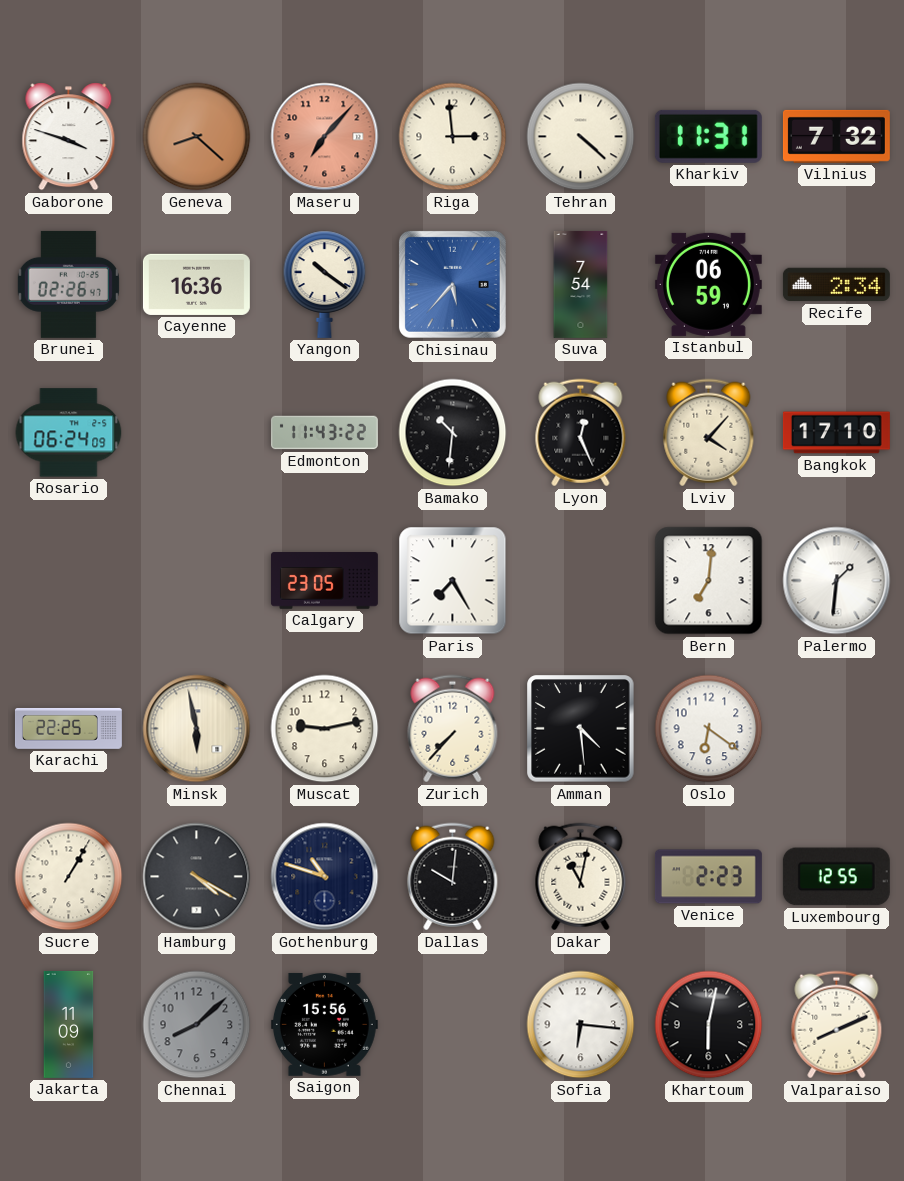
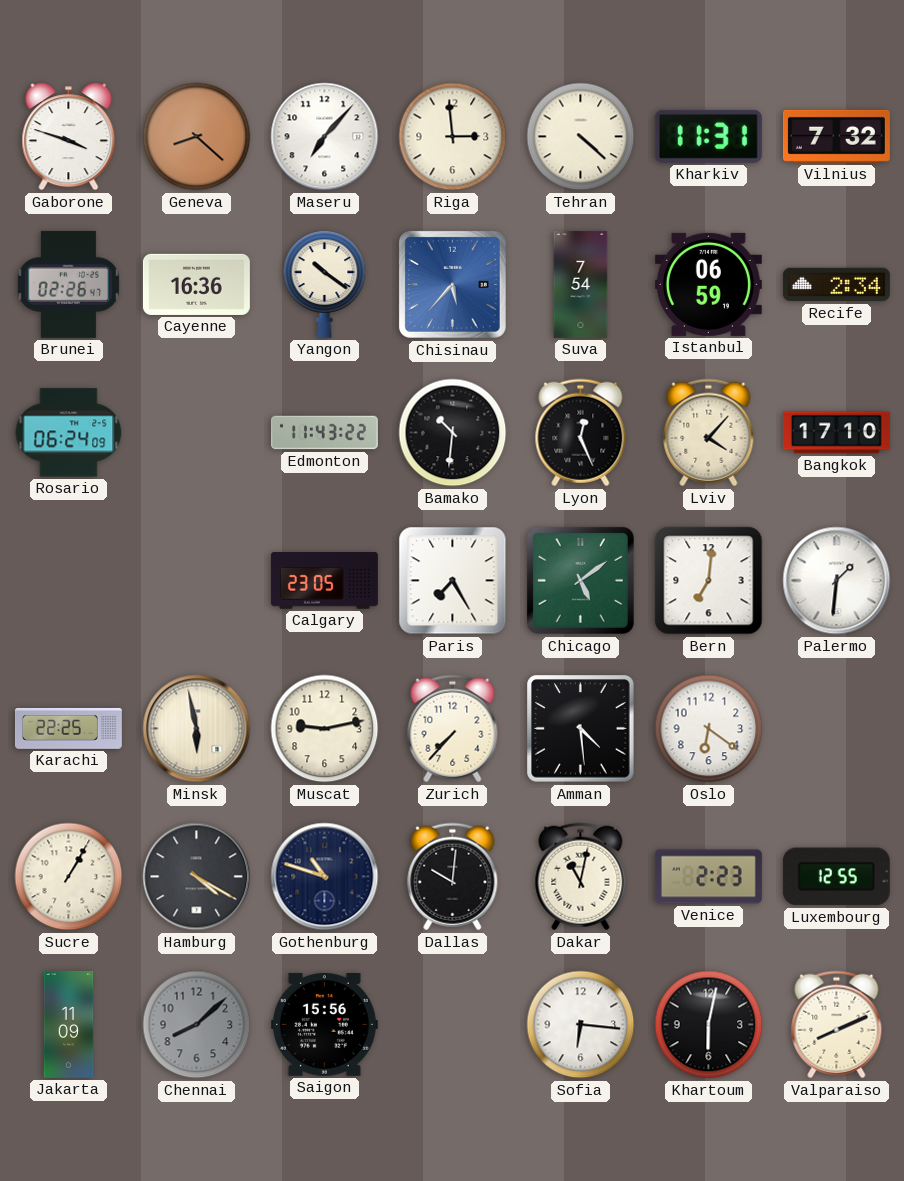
Maseru dial: salmon -> white (325, 137)
Chicago: none -> 5:09 (580, 580)
